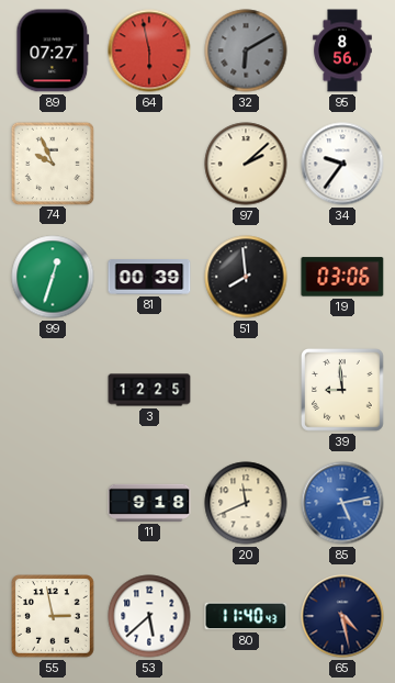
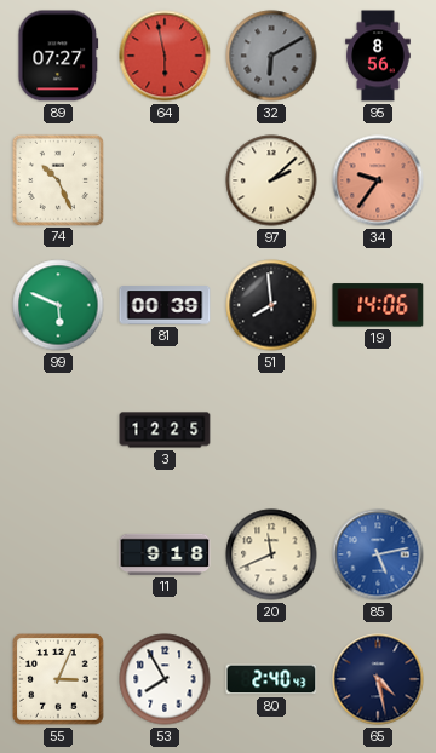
74: 9:56 -> 10:26 (57, 179)
34 dial: white -> salmon (378, 180)
99: 12:33 -> 5:49 (58, 305)
19: 03:06 -> 14:06 (378, 305)
39: 8:59 -> none (343, 391)
55: 2:58 -> 3:04 (59, 680)
53: 5:38 -> 7:55 (165, 679)
80: 11:40 -> 2:40 (271, 679)
